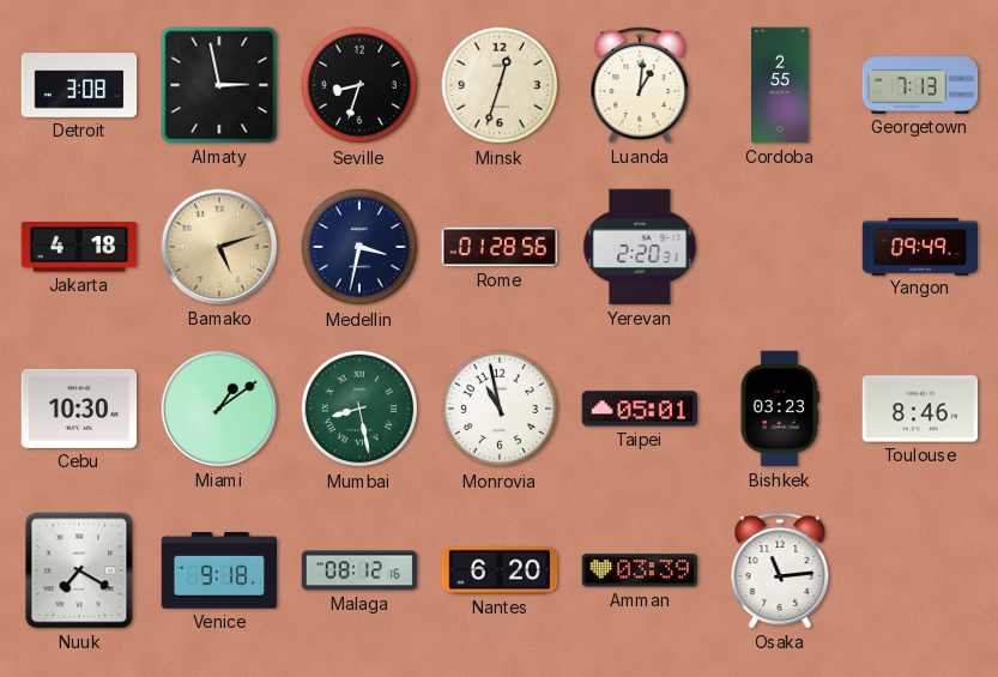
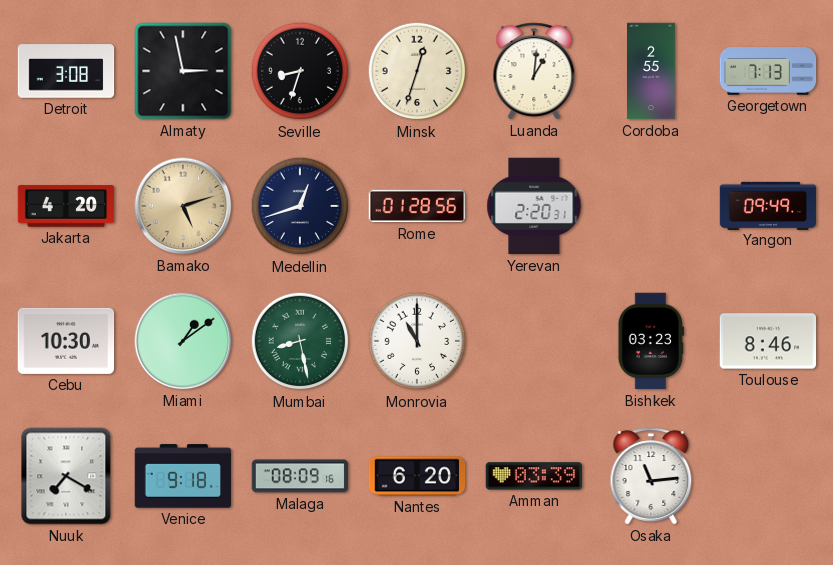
Jakarta: 4:18 -> 4:20 (66, 206)
Medellin: 3:32 -> 12:42 (300, 206)
Monrovia: 10:58 -> 11:00 (417, 341)
Taipei: 05:01 -> none (640, 409)
Malaga: 08:12 -> 08:09 (300, 476)
